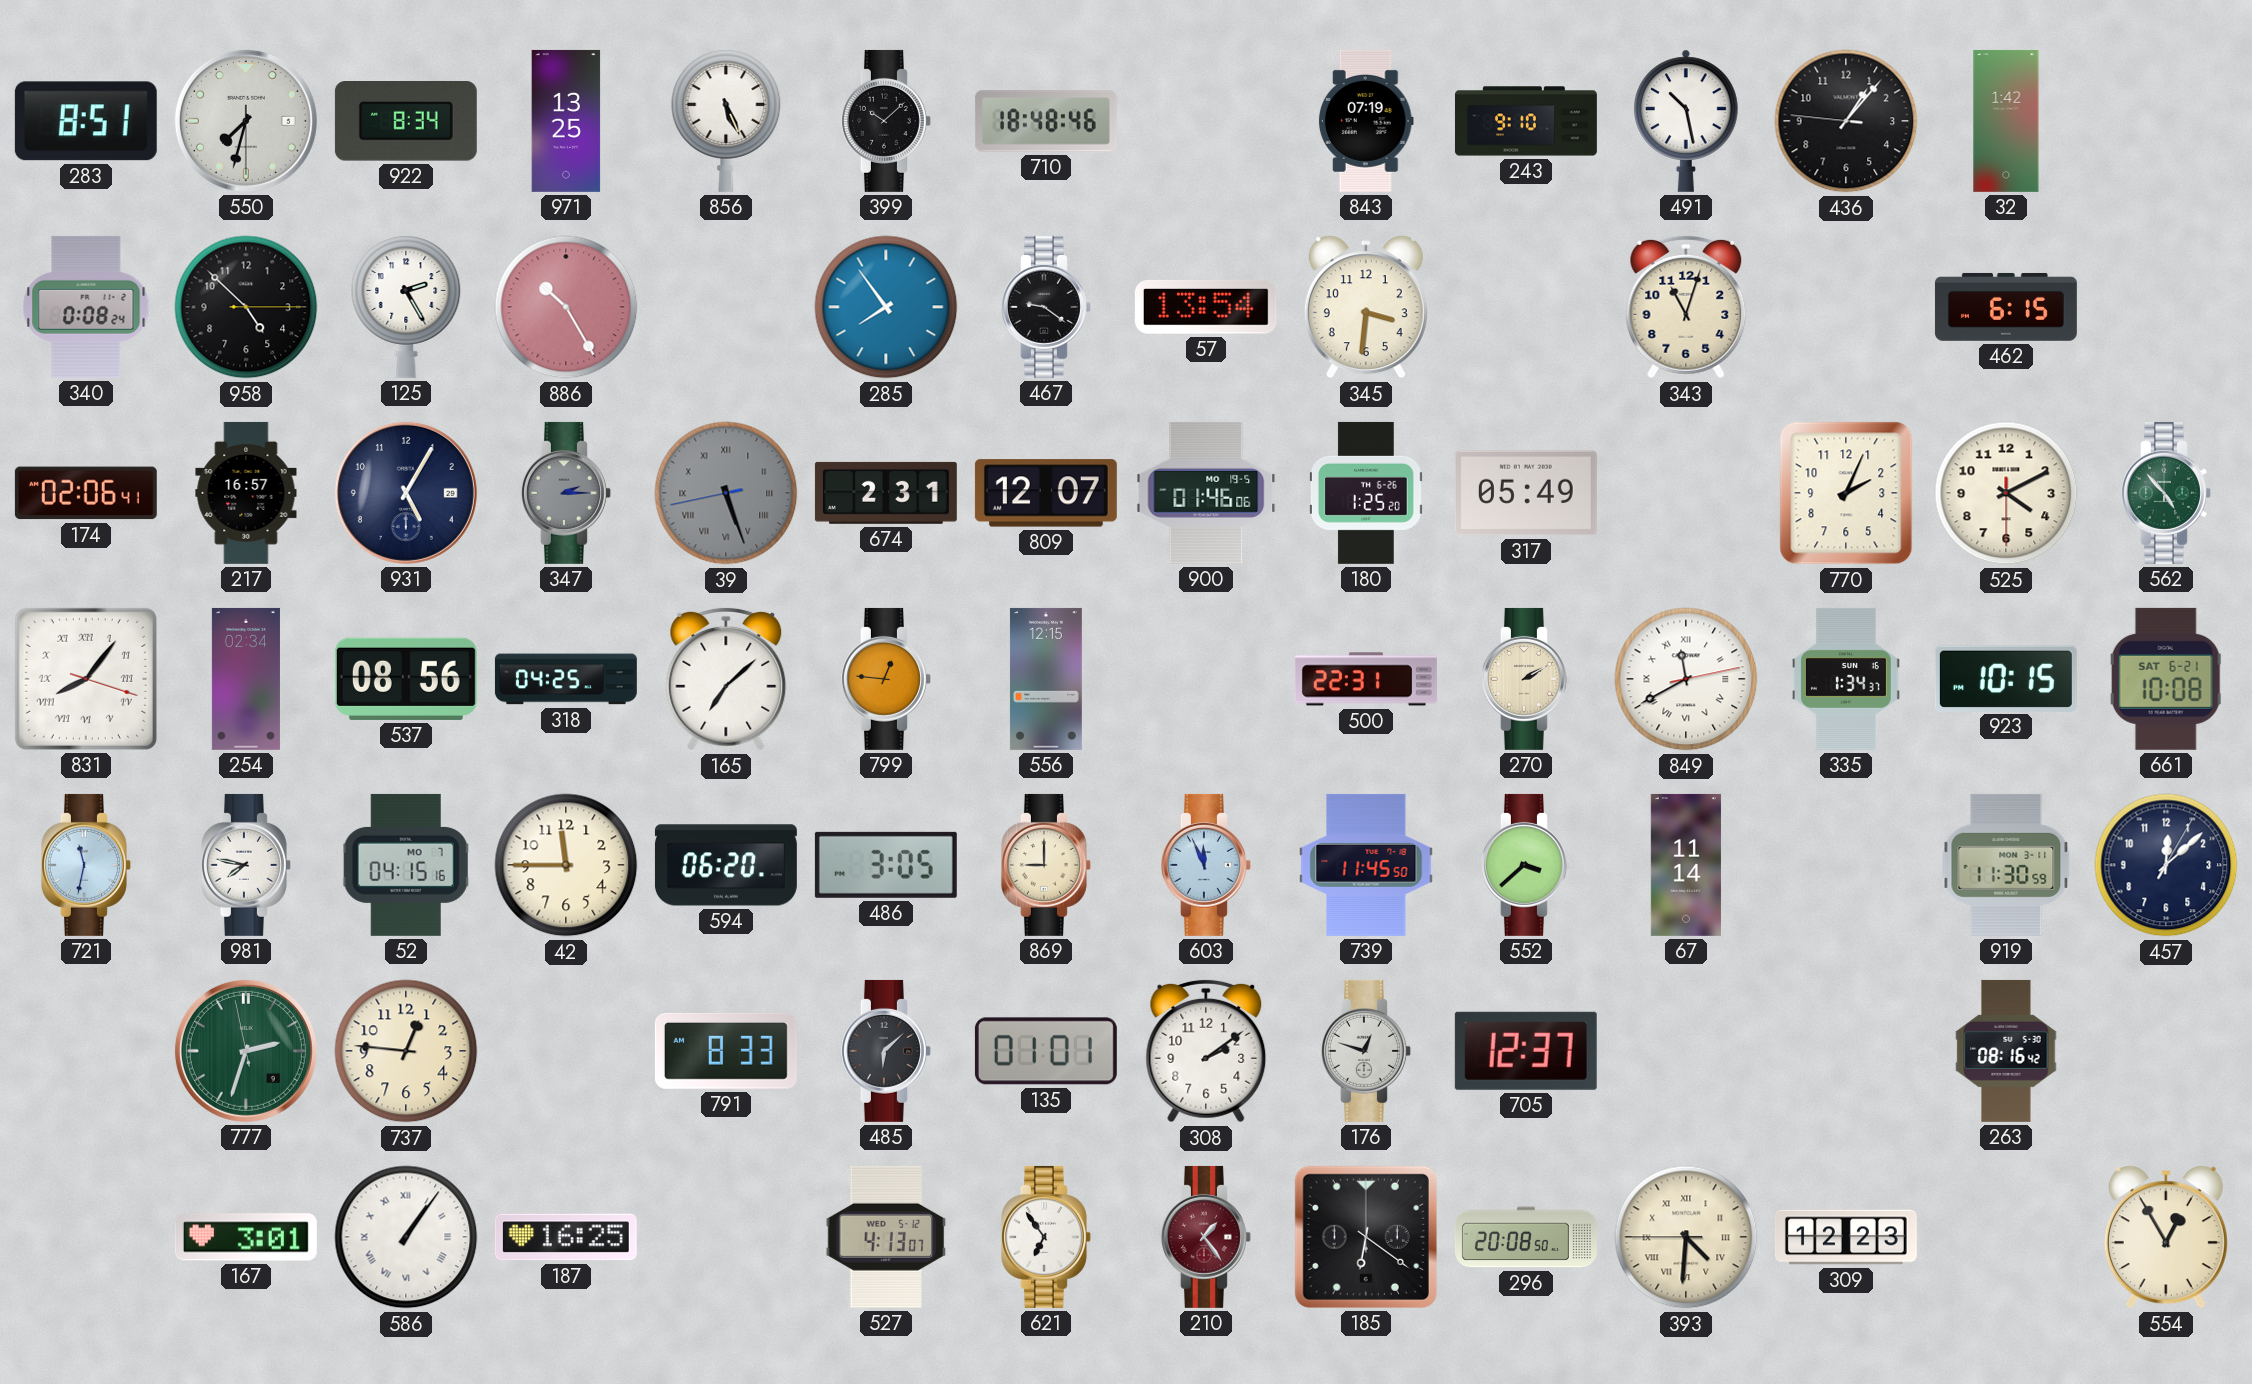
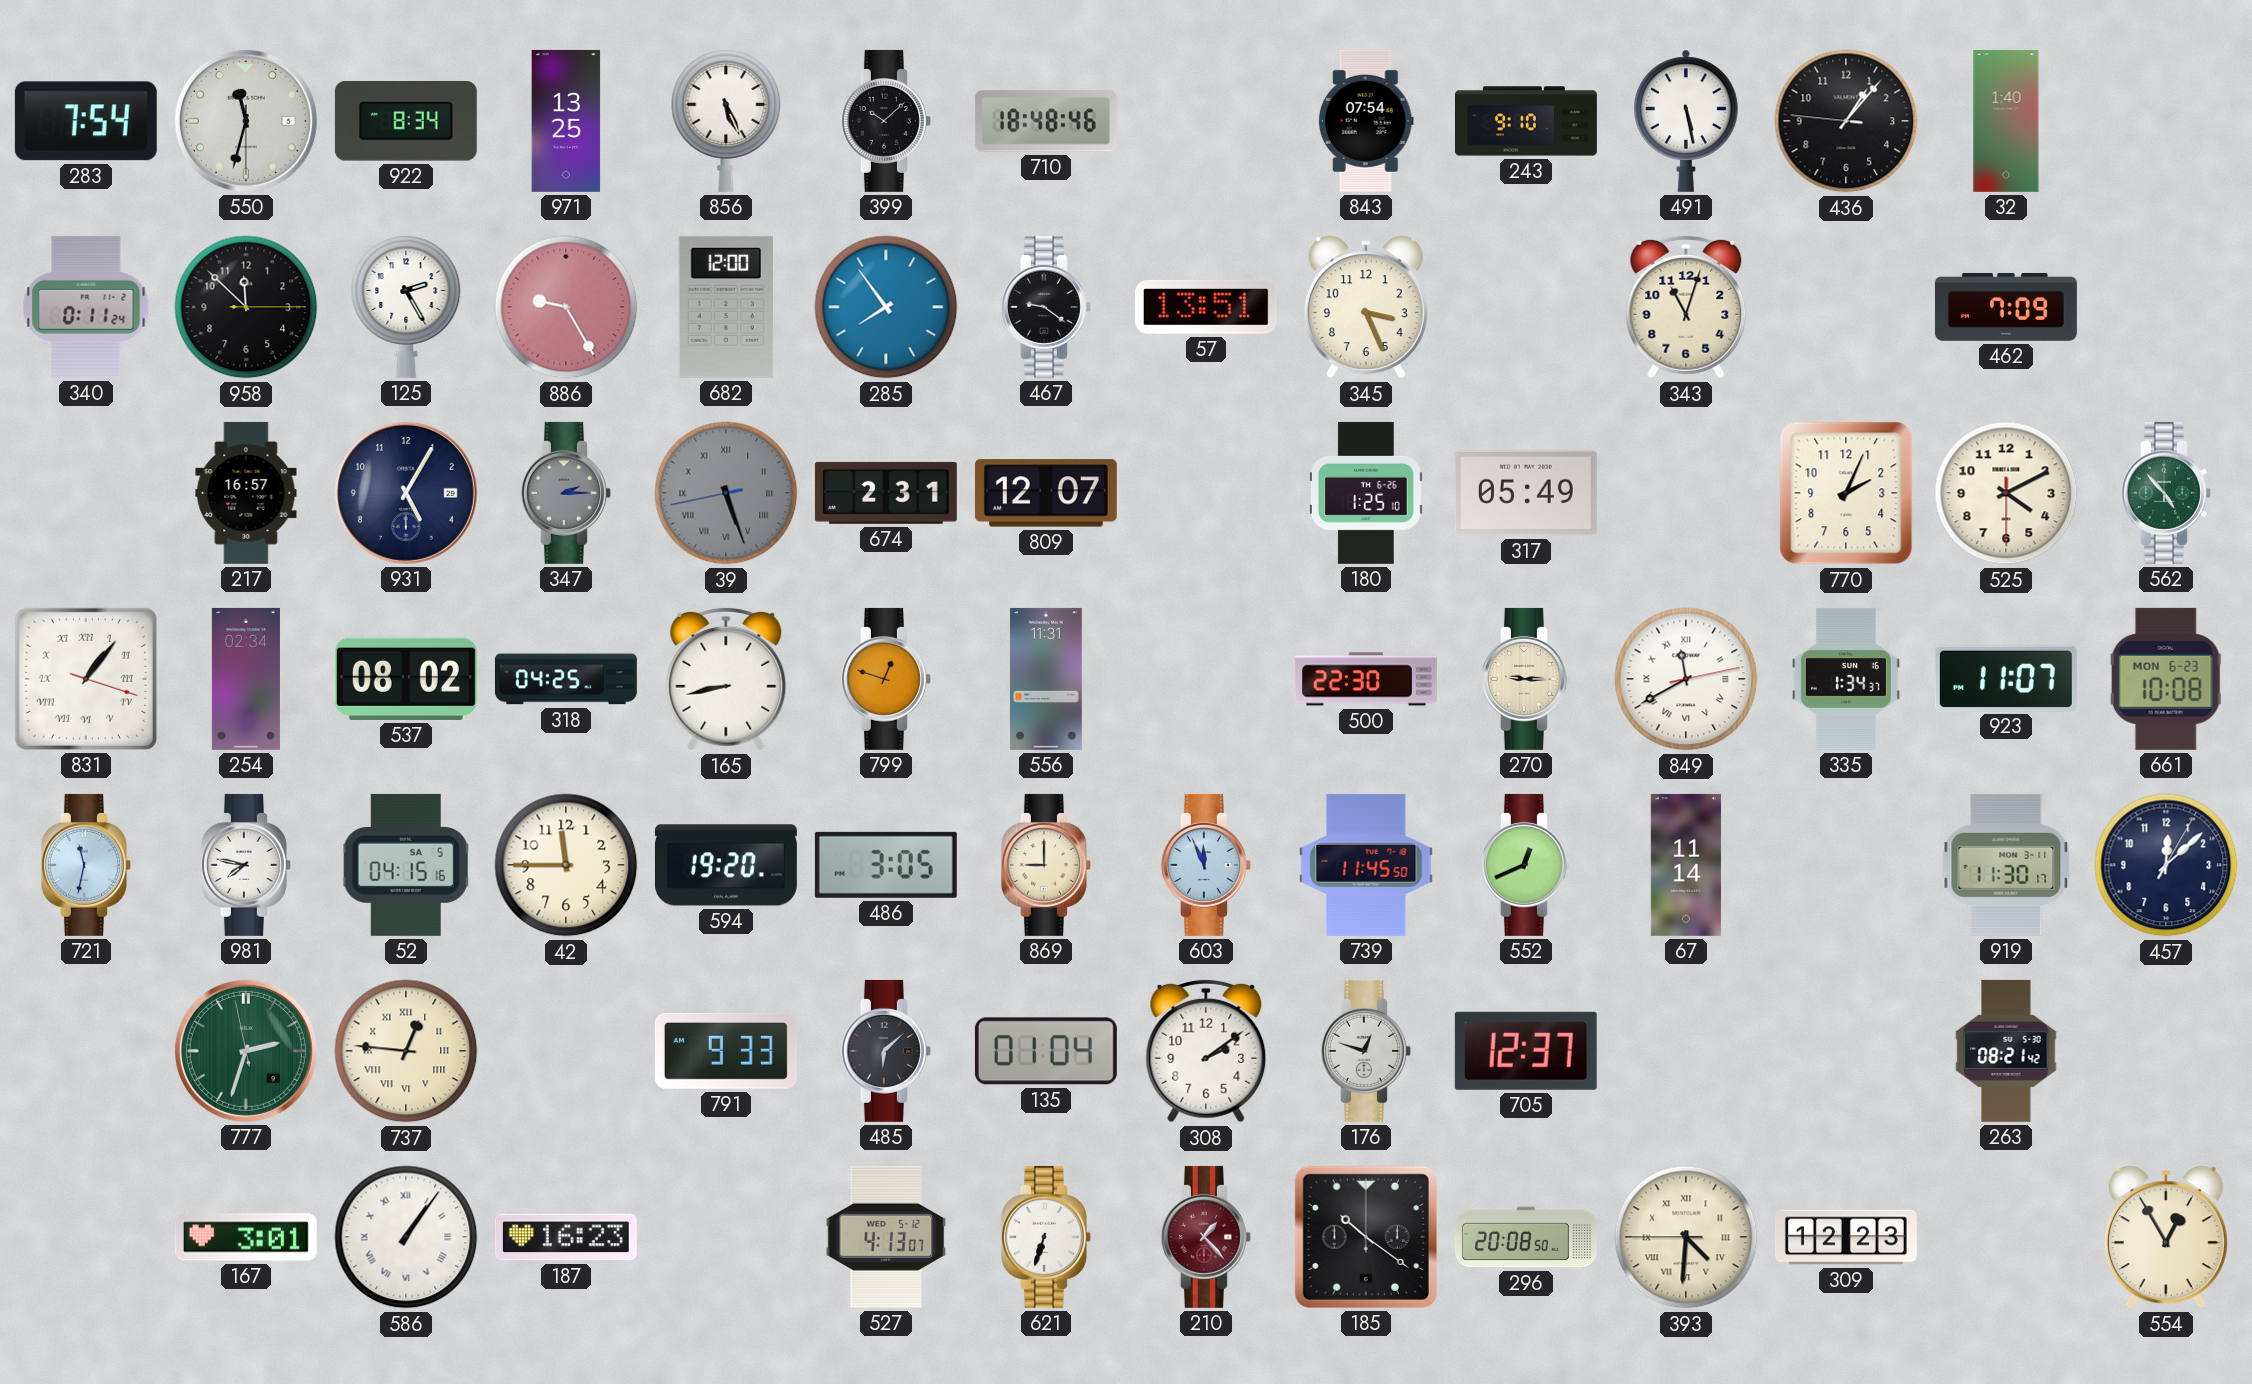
283: 8:51 -> 7:54 (86, 121)
550: 7:32 -> 11:32 (246, 121)
843: 07:19 -> 07:54 (1366, 121)
491: 10:28 -> 5:28 (1686, 121)
32: 1:42 -> 1:40 (2006, 121)
340: 0:08 -> 0:11 (86, 307)
958: 4:52 -> 11:52 (246, 307)
886: 10:25 -> 9:25 (566, 307)
682: none -> 12:00 (726, 307)
57: 13:54 -> 13:51 (1206, 308)
345: 3:31 -> 3:26 (1366, 307)
462: 6:15 -> 7:09 (2006, 307)
174: 02:06 -> none (86, 493)
900: 01:46 -> none (1206, 493)
180: 1:25:20 -> 1:25:10 (1366, 493)
831: 8:06 -> 1:06 (86, 679)
537: 08:56 -> 08:02 (406, 679)
165: 7:08 -> 8:43 (726, 679)
799: 12:46 -> 12:48 (886, 679)
556: 12:15 -> 11:31 (1046, 679)
500: 22:31 -> 22:30 (1366, 679)
270: 2:10 -> 9:15 (1526, 679)
923: 10:15 -> 11:07 (2006, 678)
661 date: SAT 6-21 -> MON 6-23 (2166, 679)
52 date: MO 7 -> SA 5 (406, 865)
594: 06:20 -> 19:20 (726, 865)
552: 3:38 -> 12:41 (1526, 865)
919: 11:30:59 -> 11:30:17 (2006, 865)
737 numerals: Arabic -> Roman (406, 1051)
791: 8:33 -> 9:33 (726, 1051)
135: 01:01 -> 01:04 (1046, 1051)
263: 08:16 -> 08:21 (2006, 1051)
187: 16:25 -> 16:23 (566, 1237)
621: 6:54 -> 6:33 (1046, 1237)
210: 1:24 -> 1:23 (1206, 1237)
185: 6:21 -> 10:21 (1366, 1237)
